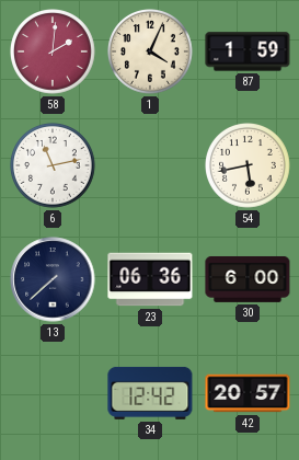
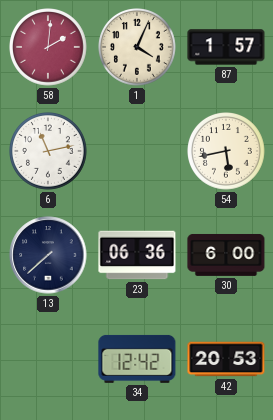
87: 1:59 -> 1:57 (226, 47)
42: 20:57 -> 20:53 (226, 359)
